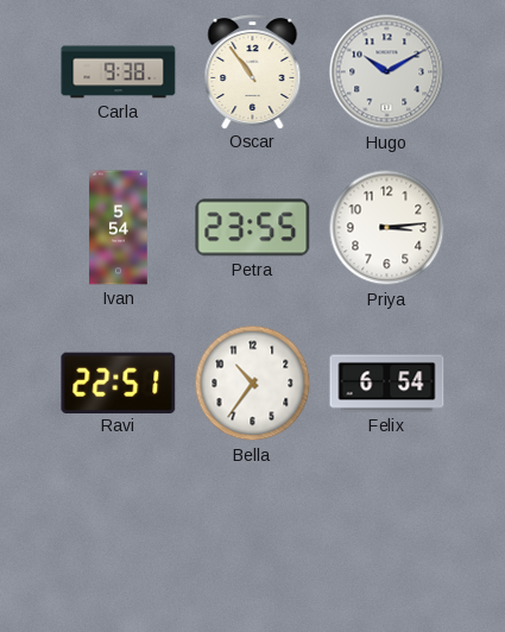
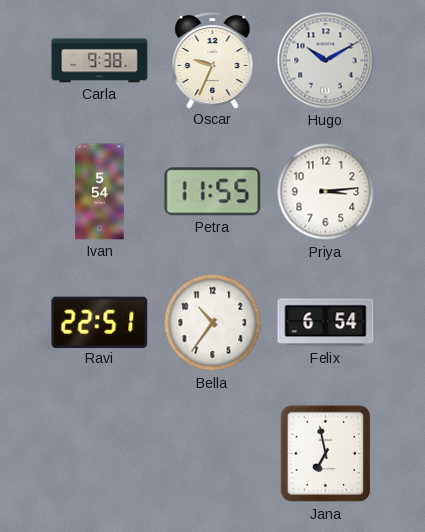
Oscar: 10:54 -> 9:34 (213, 61)
Petra: 23:55 -> 11:55 (213, 192)
Jana: none -> 6:58 (326, 454)
